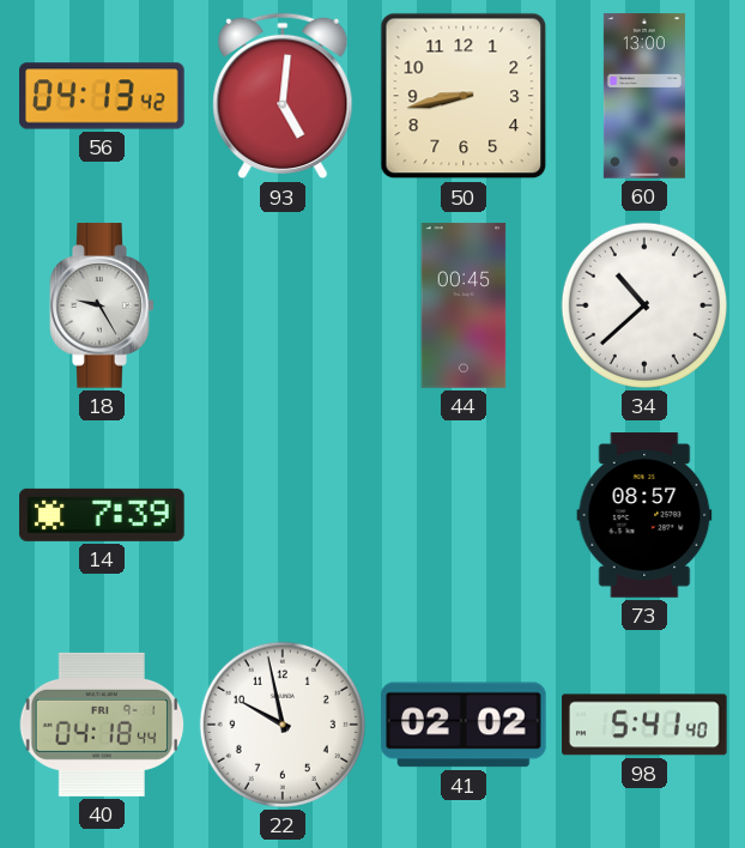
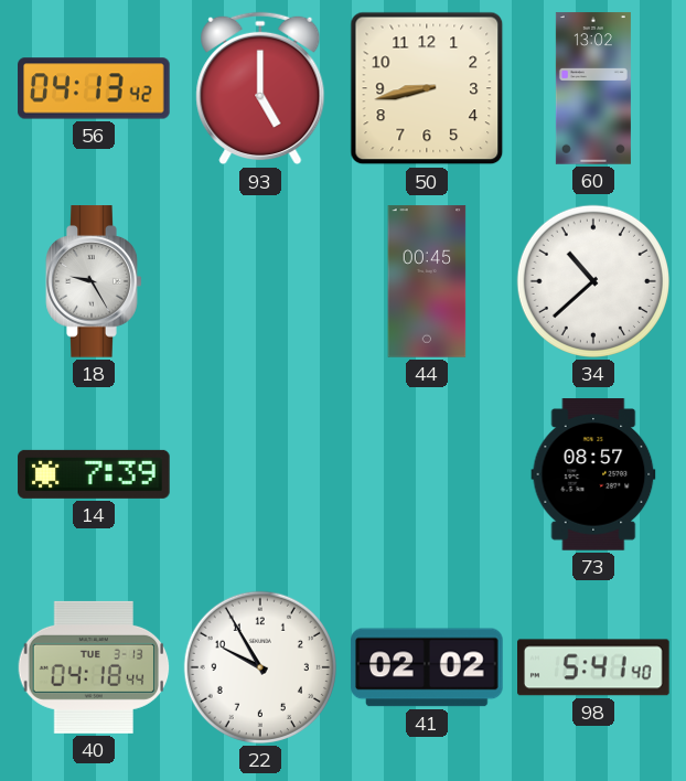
93: 5:01 -> 5:00 (260, 88)
60: 13:00 -> 13:02 (593, 88)
40 date: FRI 9-1 -> TUE 3-13 (94, 667)
22: 9:58 -> 9:55 (260, 667)
